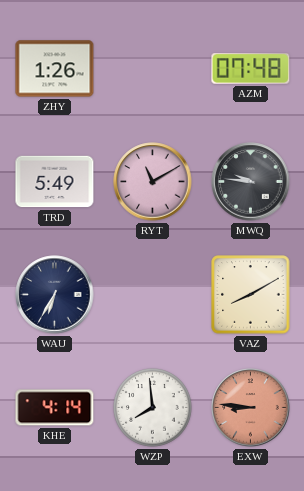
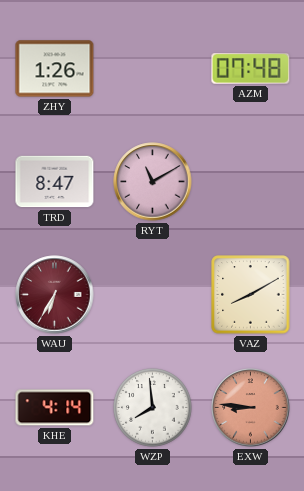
TRD: 5:49 -> 8:47 (55, 182)
MWQ: 9:46 -> none (251, 182)
WAU dial: navy -> burgundy (55, 295)
